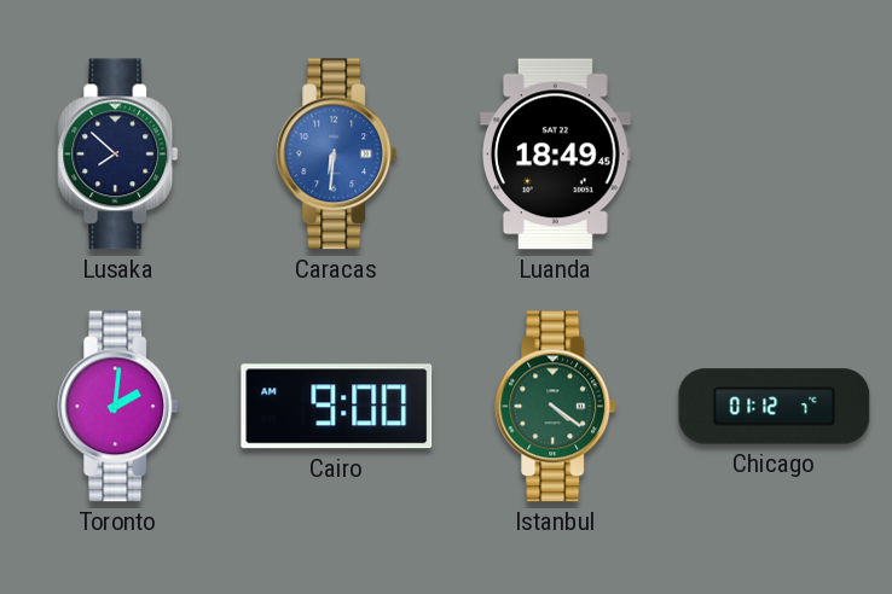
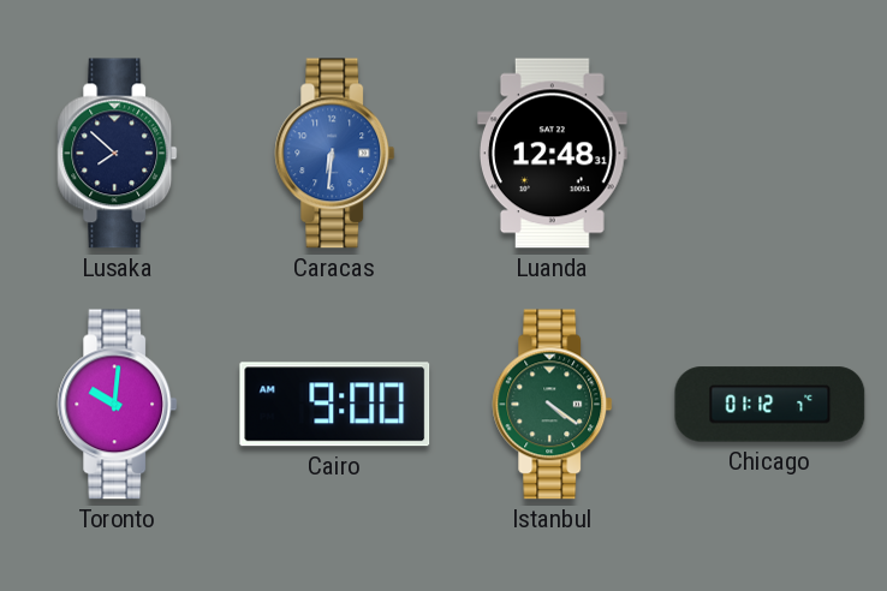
Luanda: 18:49 -> 12:48 (553, 154)
Toronto: 2:01 -> 10:01 (118, 405)
